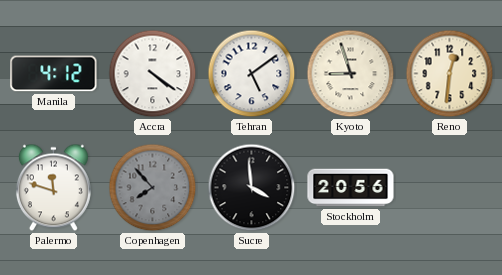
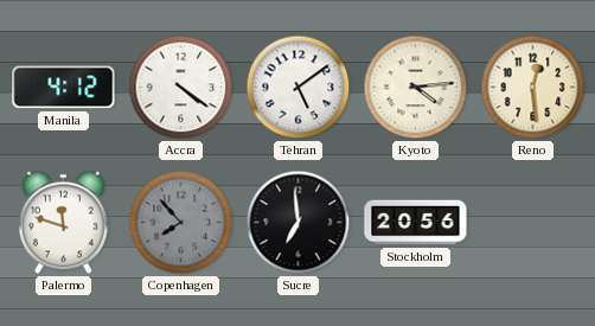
Kyoto: 8:57 -> 4:14 (416, 88)
Reno: 12:31 -> 12:29 (533, 88)
Sucre: 3:59 -> 6:59 (299, 223)
